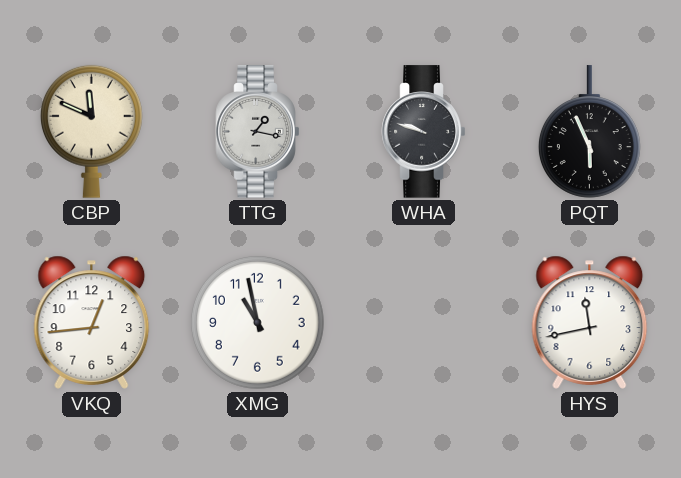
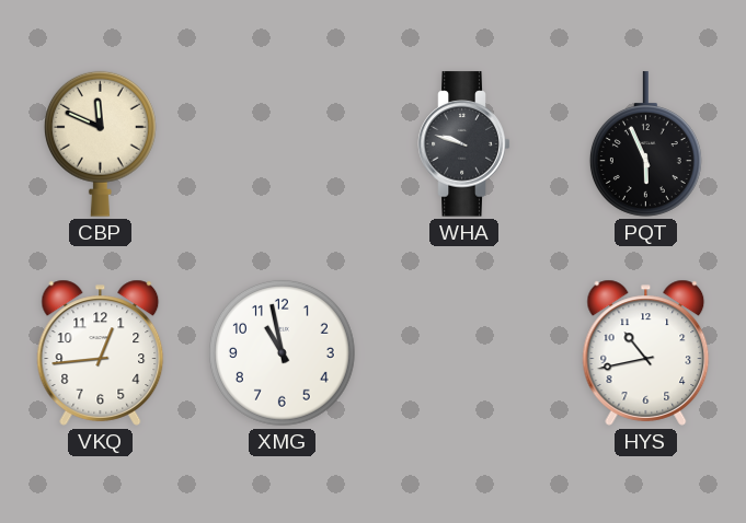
TTG: 1:17 -> none (258, 132)
HYS: 11:43 -> 10:43 (646, 352)
